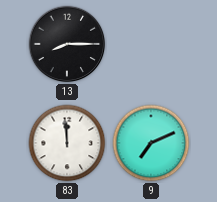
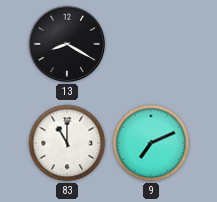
13: 8:15 -> 8:20 (67, 44)
83: 11:59 -> 11:00 (67, 143)
